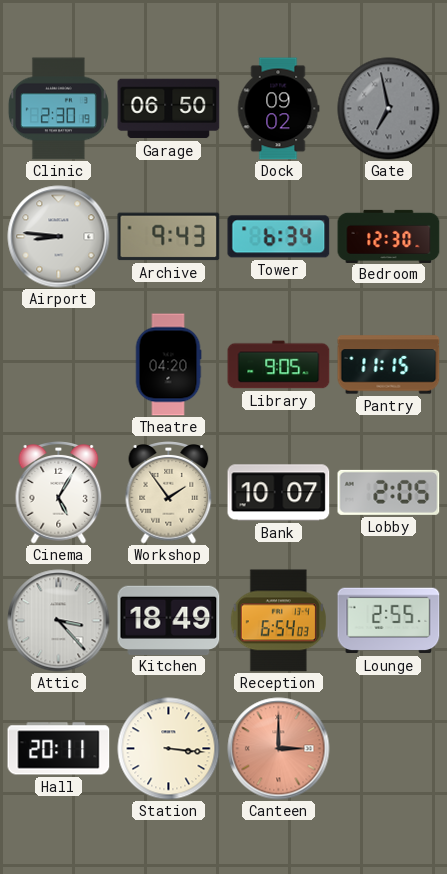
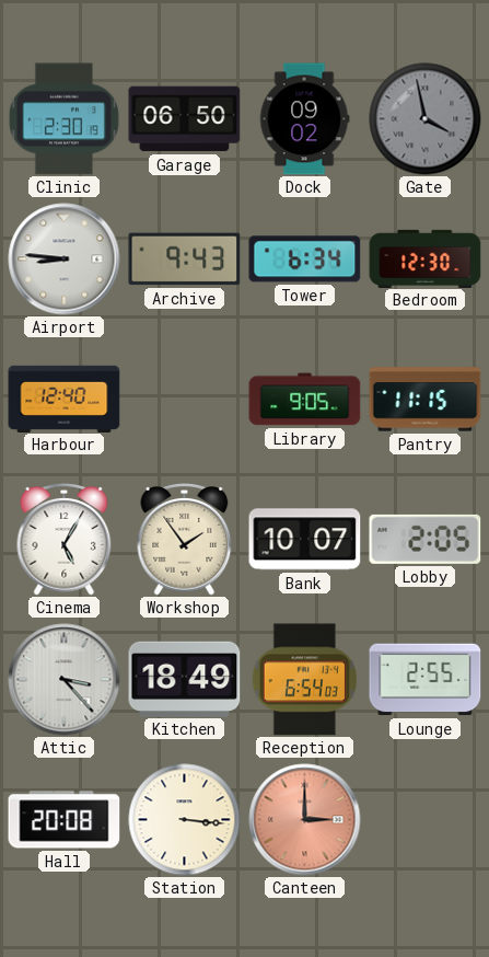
Gate: 6:58 -> 3:58 (426, 119)
Harbour: none -> 12:40 (65, 399)
Theatre: 04:20 -> none (168, 365)
Hall: 20:11 -> 20:08 (65, 820)
